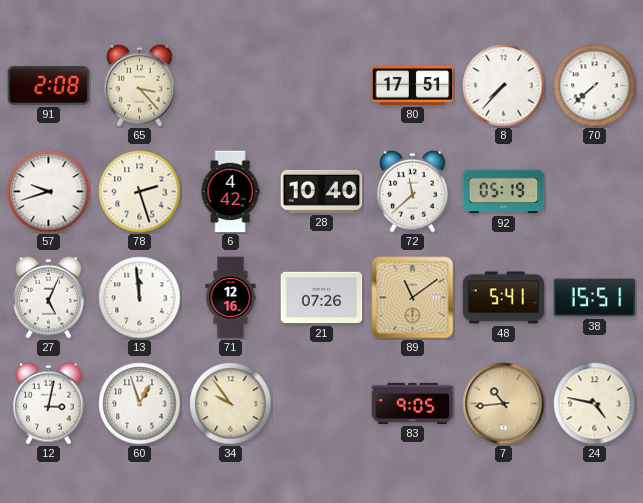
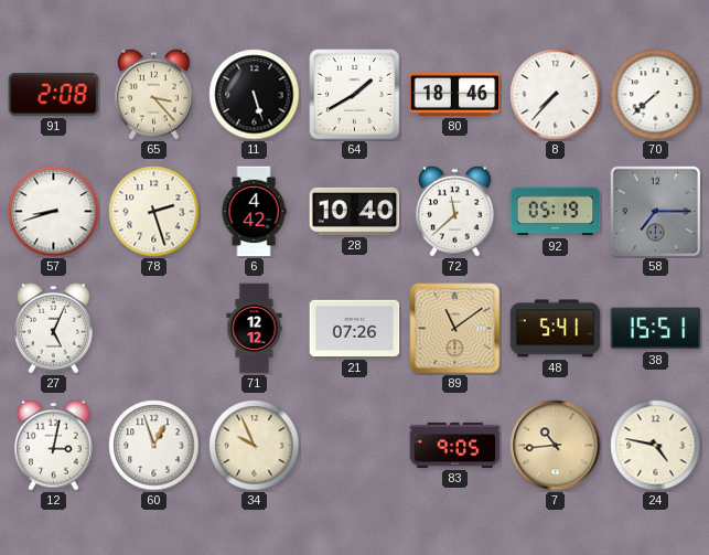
11: none -> 5:27 (255, 95)
64: none -> 1:40 (355, 95)
80: 17:51 -> 18:46 (455, 94)
57: 9:42 -> 8:42 (54, 212)
58: none -> 7:15 (655, 211)
13: 11:59 -> none (140, 298)
71: 12:16 -> 12:12 (255, 329)
34: 9:54 -> 9:56 (255, 446)
